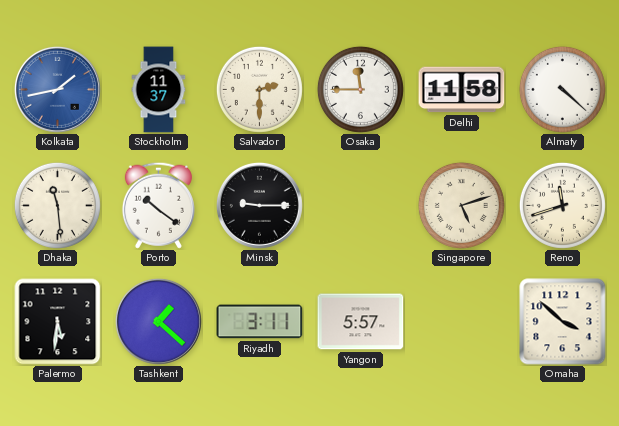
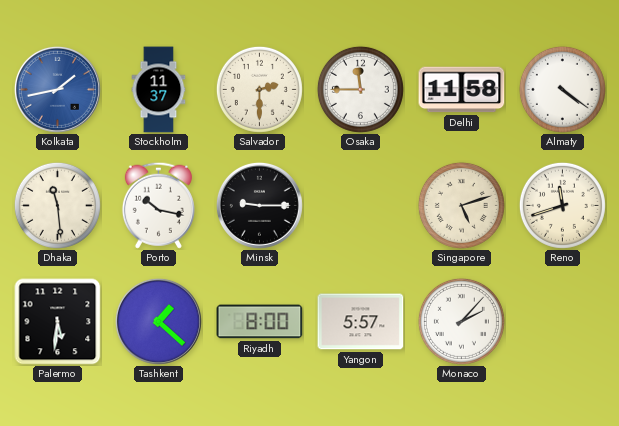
Almaty: 4:22 -> 4:21 (562, 89)
Porto: 10:21 -> 10:17 (158, 205)
Riyadh: 3:11 -> 8:00 (260, 322)
Monaco: none -> 2:07 (461, 321)
Omaha: 3:52 -> none (563, 322)
